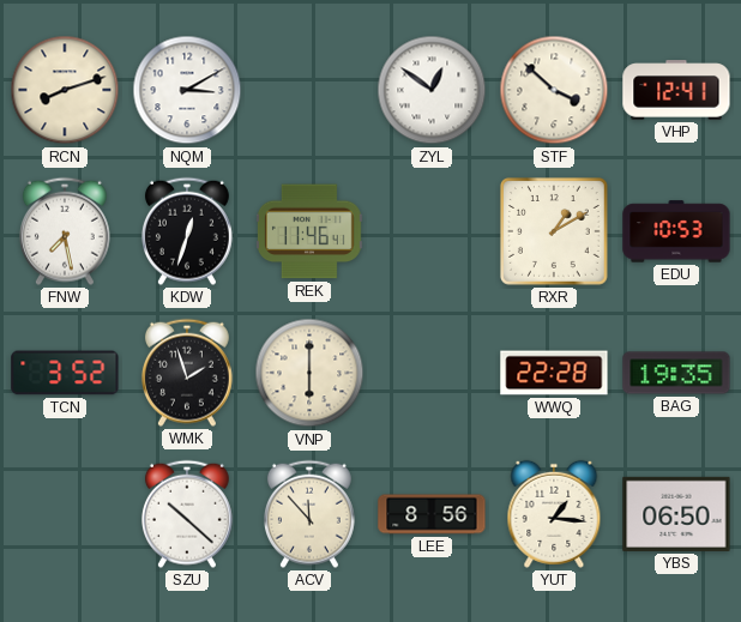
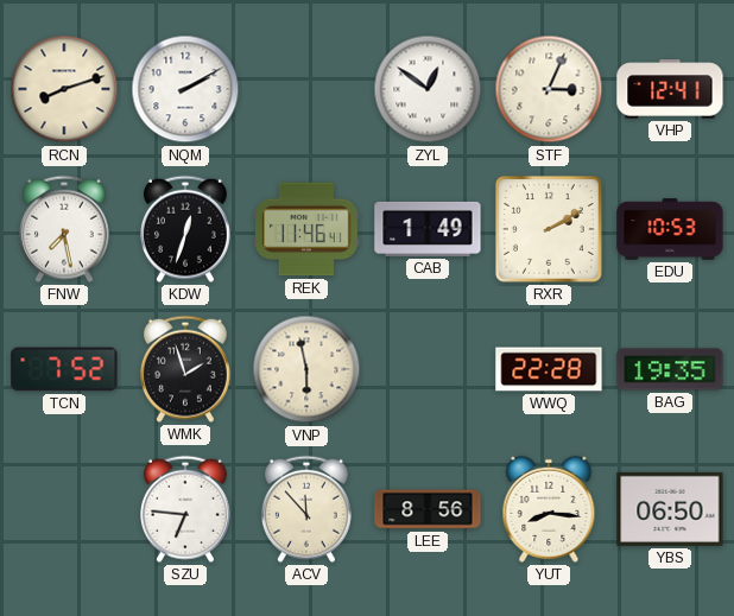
NQM: 3:10 -> 2:10 (185, 89)
STF: 3:52 -> 3:04 (549, 89)
CAB: none -> 1:49 (428, 229)
RXR: 1:10 -> 2:10 (549, 229)
TCN: 3:52 -> 7:52 (64, 369)
VNP: 6:00 -> 5:58 (306, 369)
SZU: 10:22 -> 6:46 (185, 509)
YUT: 1:16 -> 8:16 (549, 509)
